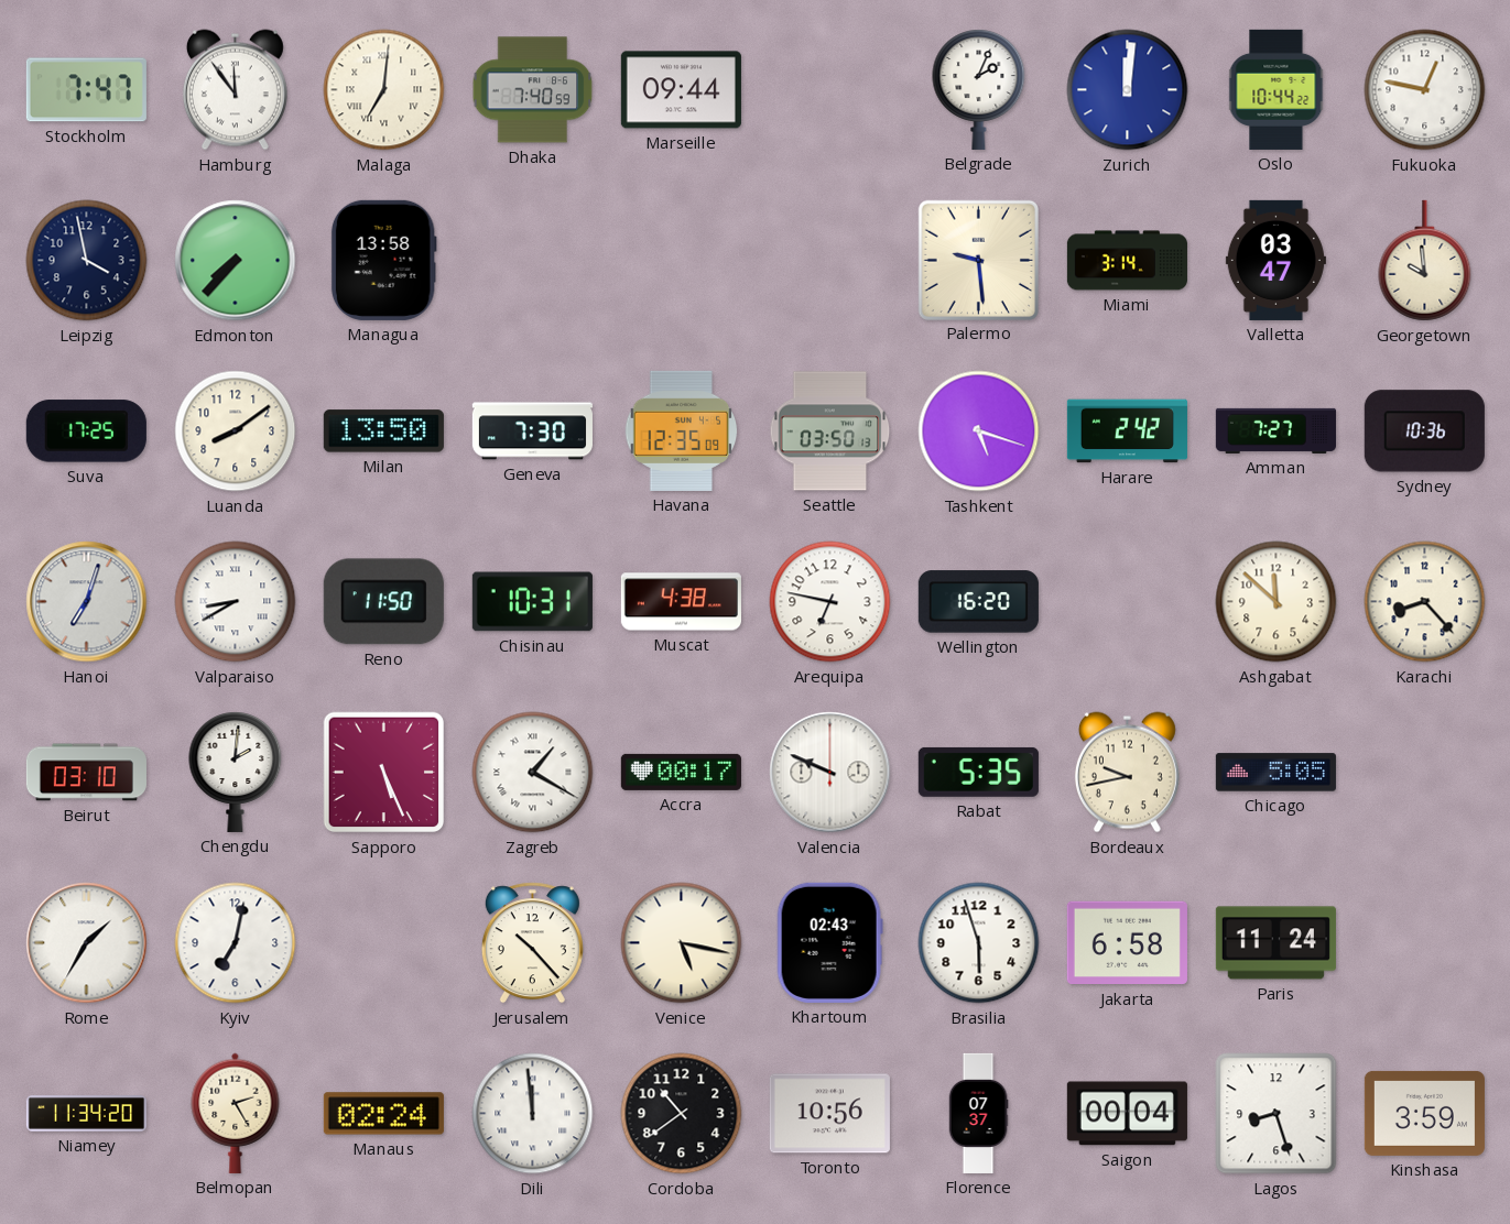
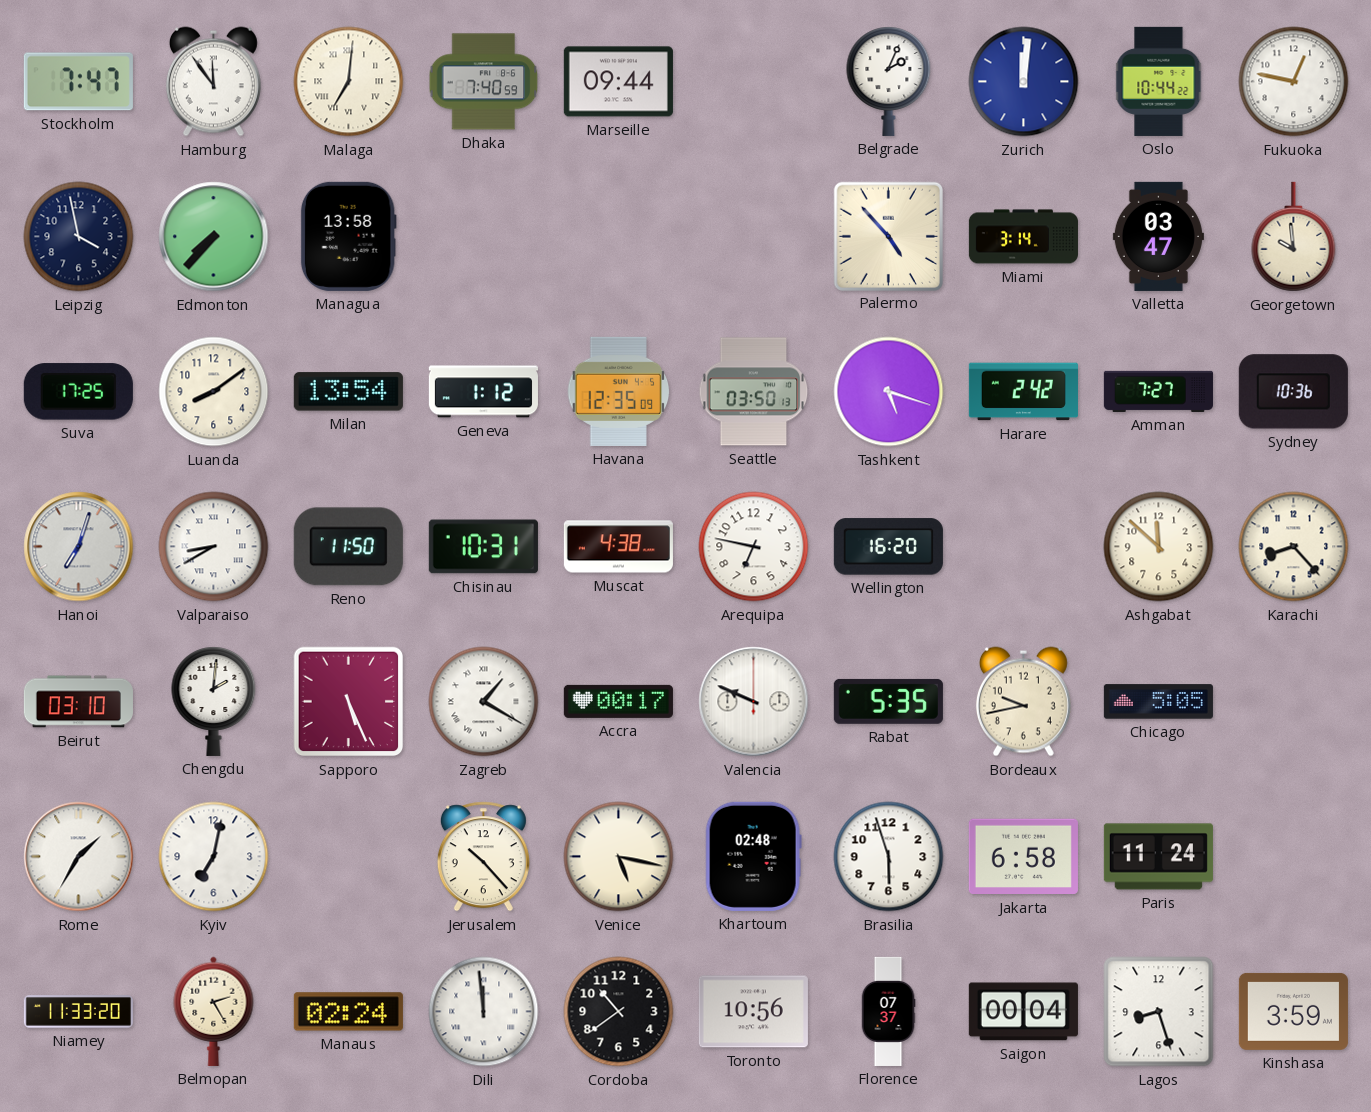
Palermo: 9:29 -> 4:53 (888, 236)
Milan: 13:50 -> 13:54 (348, 392)
Geneva: 7:30 -> 1:12 (483, 392)
Khartoum: 02:43 -> 02:48 (753, 856)
Niamey: 11:34 -> 11:33 (78, 1012)
